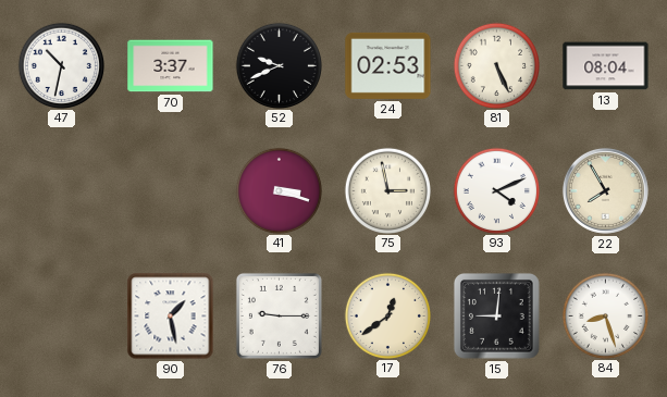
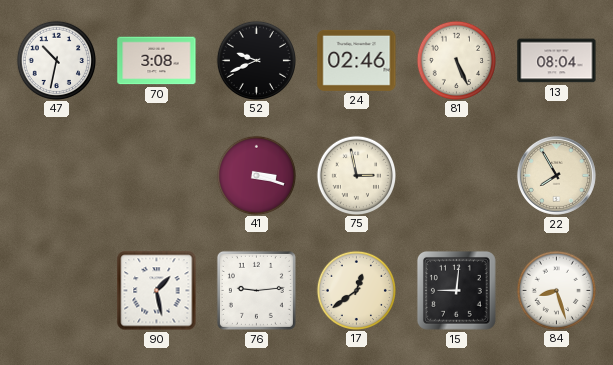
70: 3:37 -> 3:08 (157, 61)
24: 02:53 -> 02:46 (357, 60)
93: 4:11 -> none (496, 190)
76: 9:15 -> 9:14 (256, 290)
